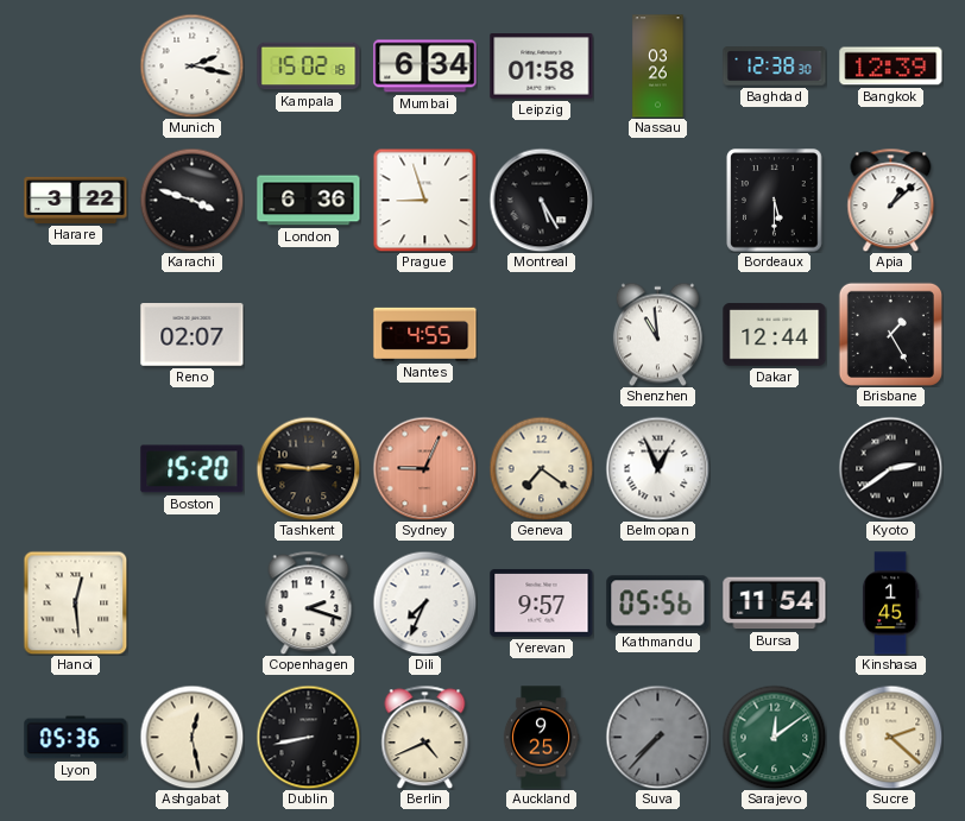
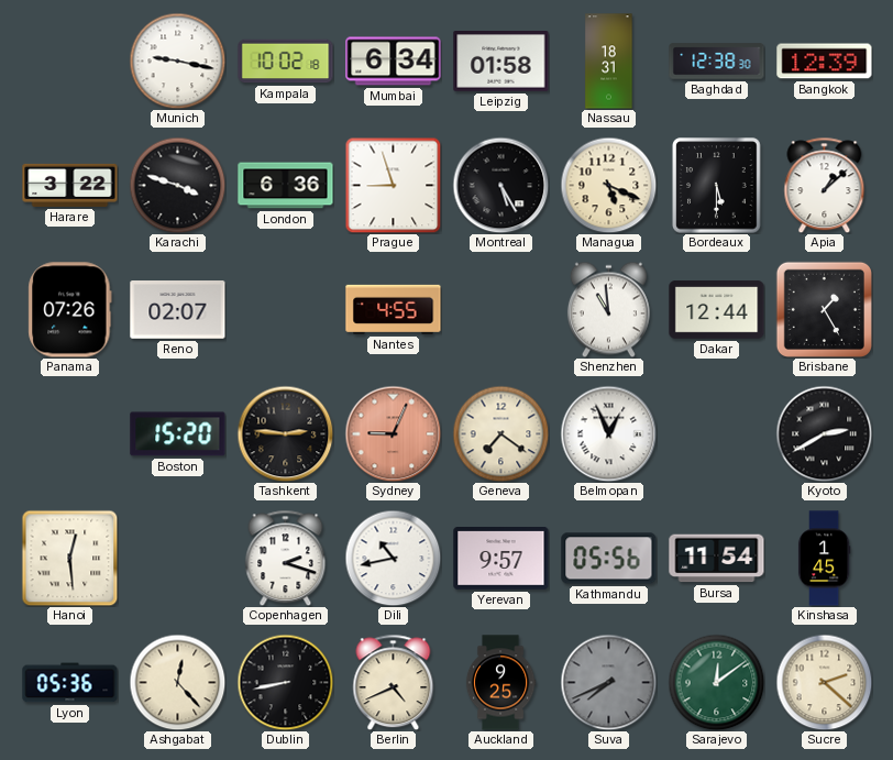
Munich: 2:17 -> 9:17 (177, 60)
Kampala: 15:02 -> 10:02 (286, 62)
Nassau: 03:26 -> 18:31 (609, 62)
Managua: none -> 5:19 (608, 185)
Panama: none -> 07:26 (70, 310)
Kyoto: 2:39 -> 2:40 (824, 433)
Dili: 7:34 -> 10:43 (393, 558)
Ashgabat: 12:28 -> 12:23 (177, 682)
Suva: 7:37 -> 7:41 (608, 682)
